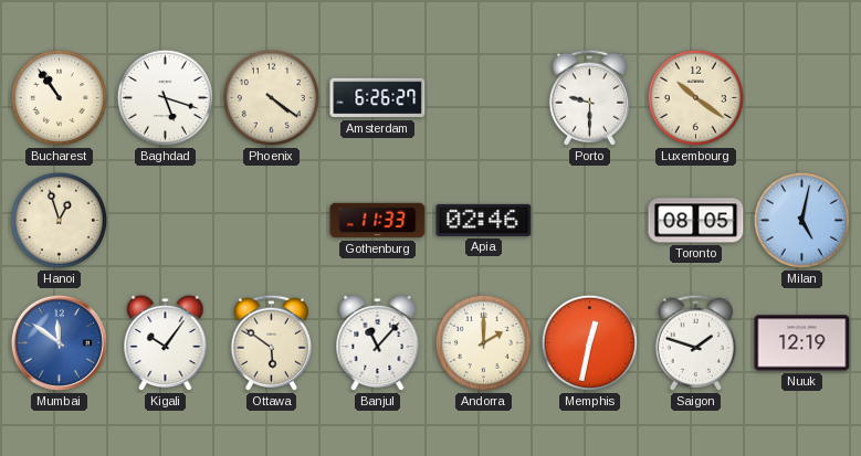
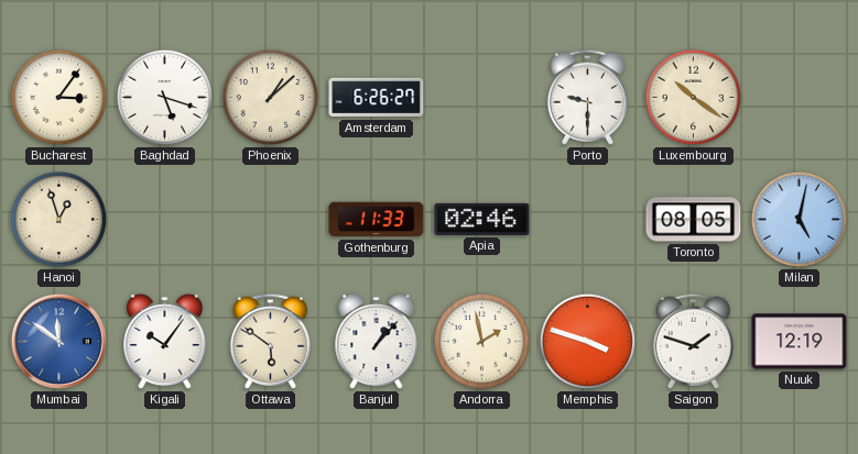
Bucharest: 10:54 -> 3:06 (58, 97)
Phoenix: 4:21 -> 1:08 (270, 97)
Banjul: 11:07 -> 1:07 (377, 342)
Andorra: 2:00 -> 1:58 (481, 341)
Memphis: 12:32 -> 3:48 (587, 341)
